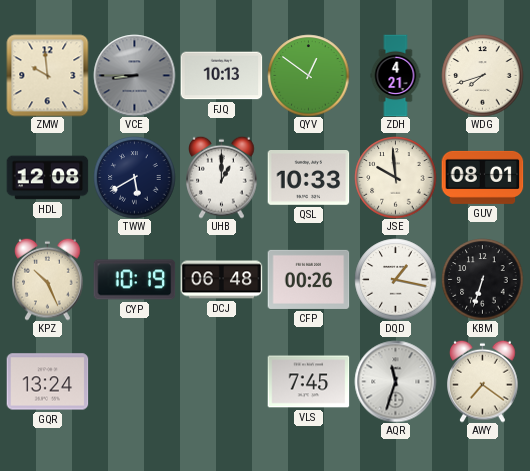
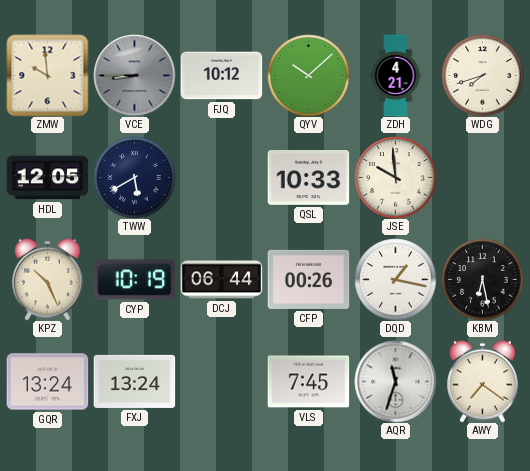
FJQ: 10:13 -> 10:12 (221, 76)
QYV: 12:51 -> 10:08 (308, 75)
HDL: 12:08 -> 12:05 (47, 178)
UHB: 1:00 -> none (222, 177)
GUV: 08:01 -> none (482, 177)
DCJ: 06:48 -> 06:44 (221, 280)
KBM: 6:33 -> 6:28 (482, 279)
FXJ: none -> 13:24 (134, 381)
